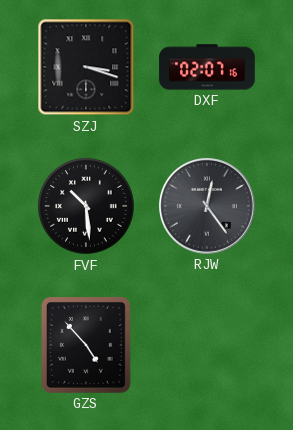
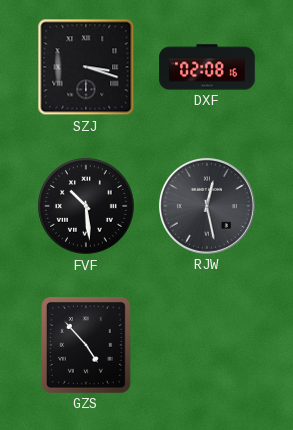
DXF: 02:07 -> 02:08 (207, 67)
RJW: 12:24 -> 12:28 (207, 206)
